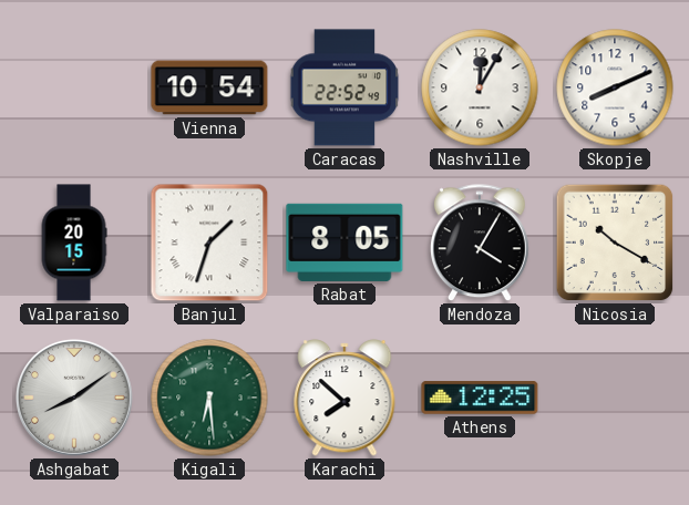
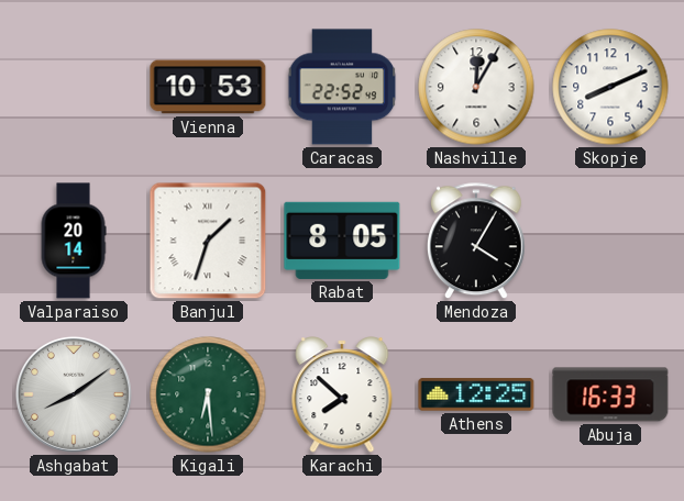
Vienna: 10:54 -> 10:53 (208, 87)
Valparaiso: 20:15 -> 20:14 (74, 241)
Nicosia: 10:20 -> none (615, 243)
Abuja: none -> 16:33 (610, 394)
